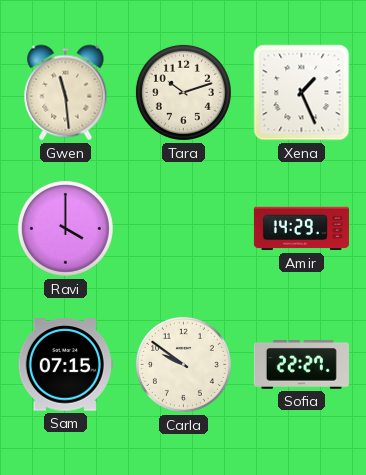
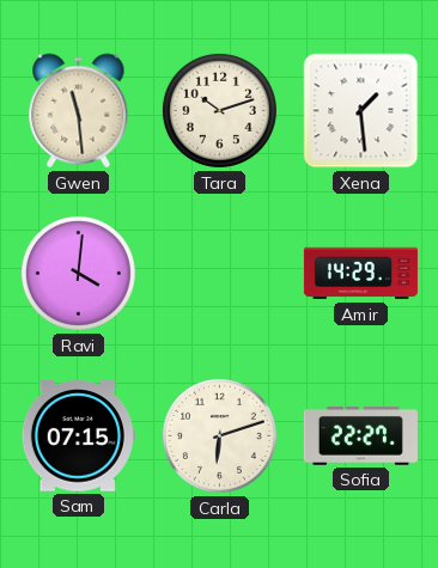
Xena: 1:26 -> 1:29 (361, 111)
Ravi: 4:00 -> 4:01 (78, 273)
Carla: 9:51 -> 6:12 (219, 435)
